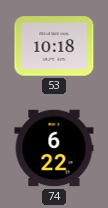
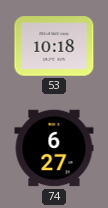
74: 6:22 -> 6:27 (54, 148)
